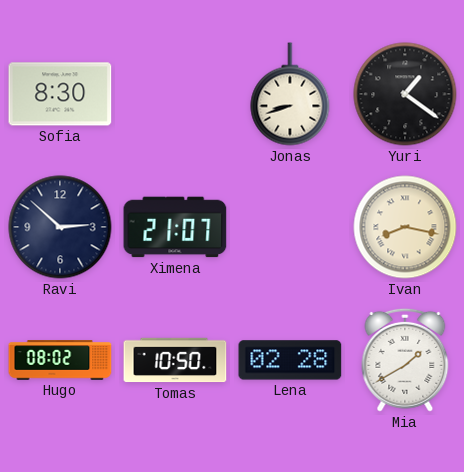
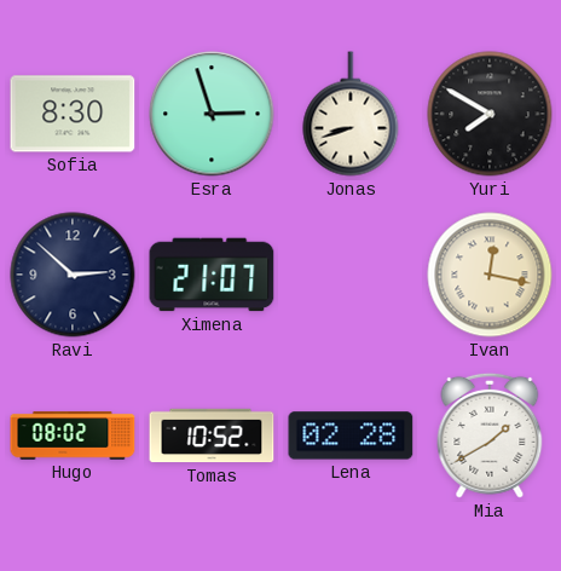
Esra: none -> 2:57 (212, 114)
Yuri: 1:21 -> 7:50 (490, 114)
Ivan: 8:17 -> 12:17 (490, 275)
Tomas: 10:50 -> 10:52 (212, 436)
